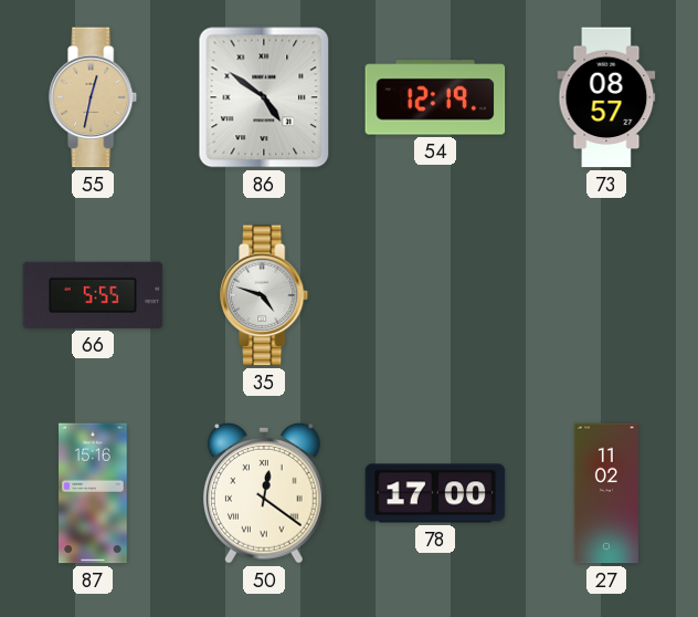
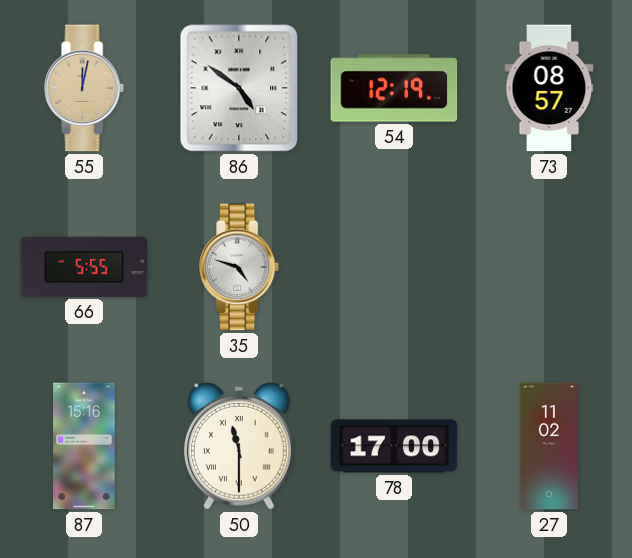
55: 12:32 -> 12:02 (85, 88)
50: 12:21 -> 11:30 (239, 446)
